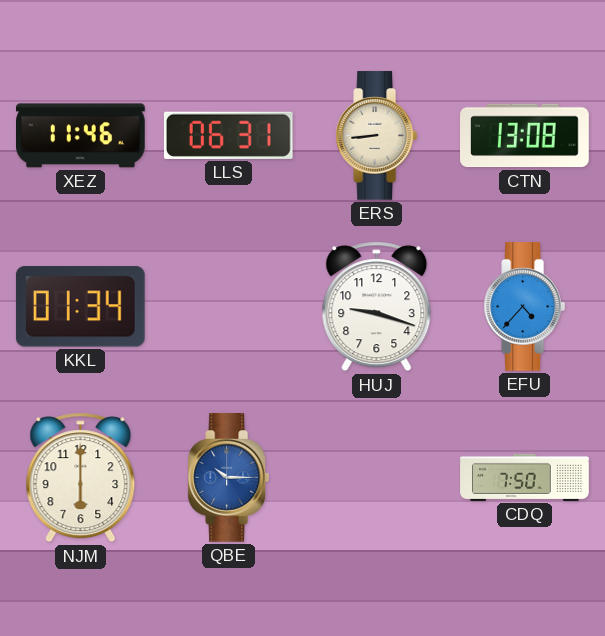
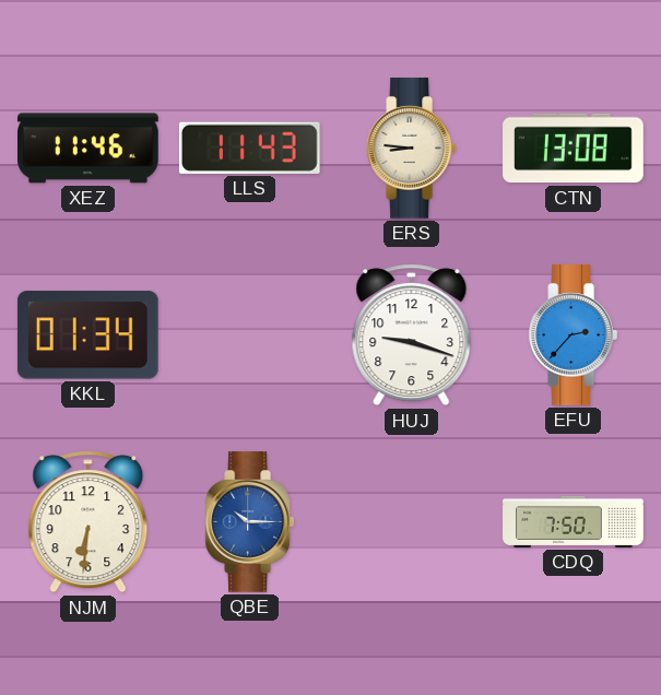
LLS: 06:31 -> 11:43 (249, 148)
ERS: 8:44 -> 8:46 (411, 149)
EFU: 4:37 -> 2:37 (573, 335)
NJM: 6:00 -> 6:31 (88, 522)
